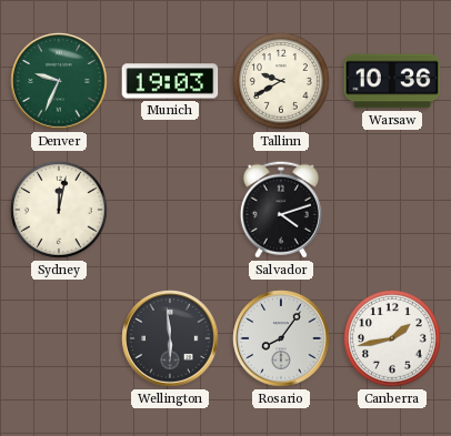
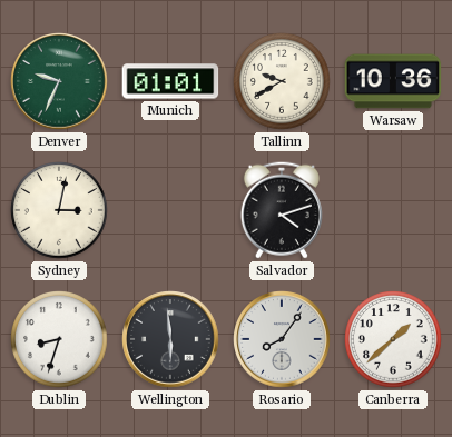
Munich: 19:03 -> 01:01 (170, 81)
Sydney: 12:02 -> 3:02 (60, 211)
Dublin: none -> 8:33 (60, 340)
Canberra: 1:43 -> 1:38 (394, 340)
